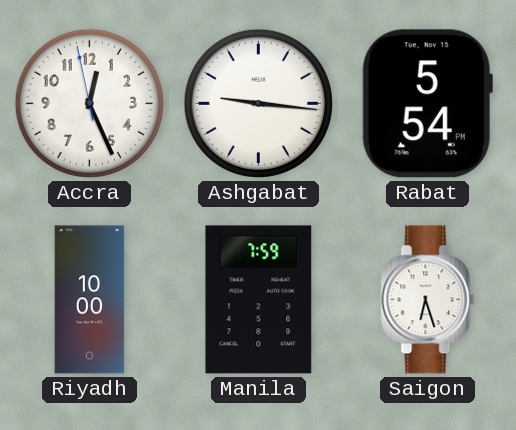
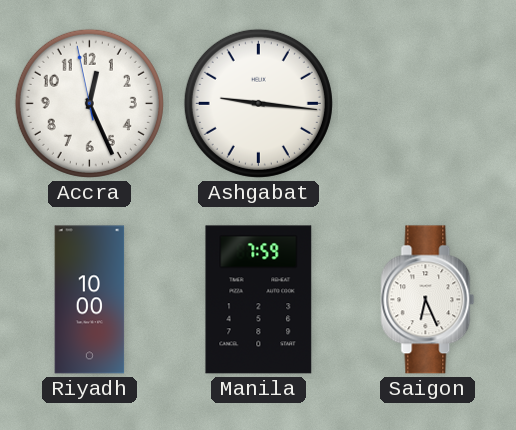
Rabat: 5:54 -> none (427, 104)
Saigon: 6:27 -> 6:26 (428, 300)
